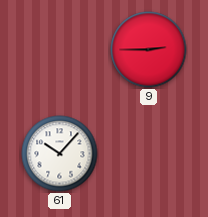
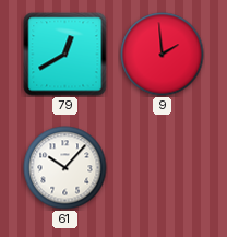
79: none -> 12:40 (65, 55)
9: 2:45 -> 1:59 (163, 55)
